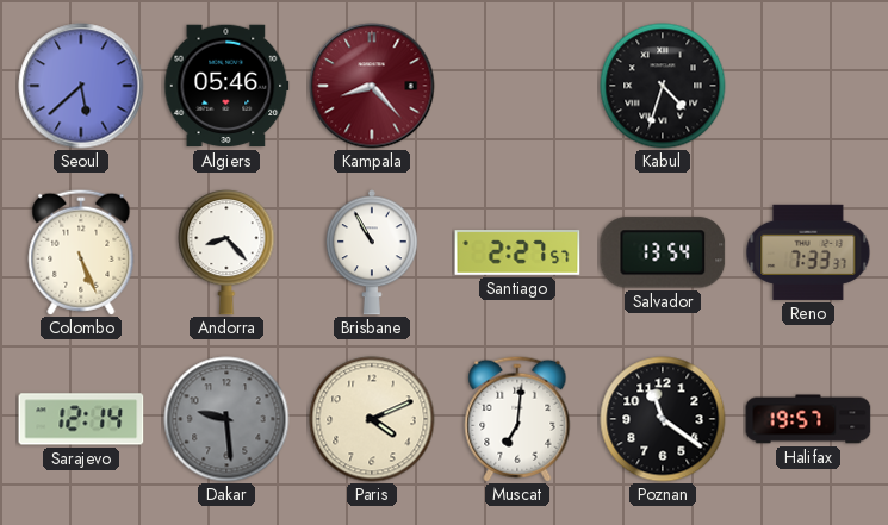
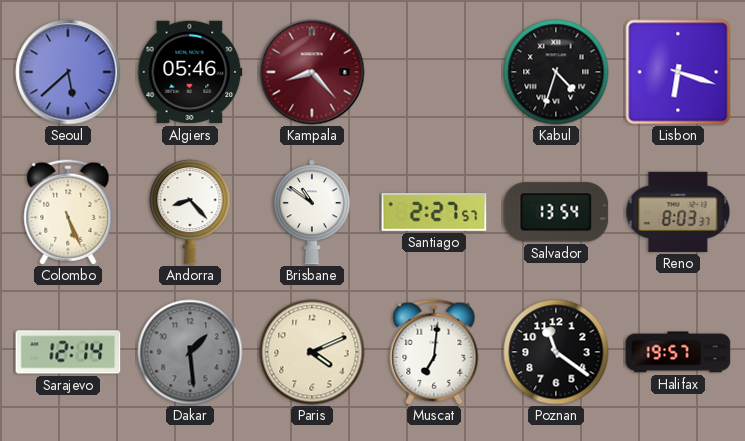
Lisbon: none -> 6:18 (678, 72)
Brisbane: 10:55 -> 10:51 (312, 212)
Reno: 7:33 -> 8:03 (678, 212)
Dakar: 9:29 -> 1:29 (190, 352)
